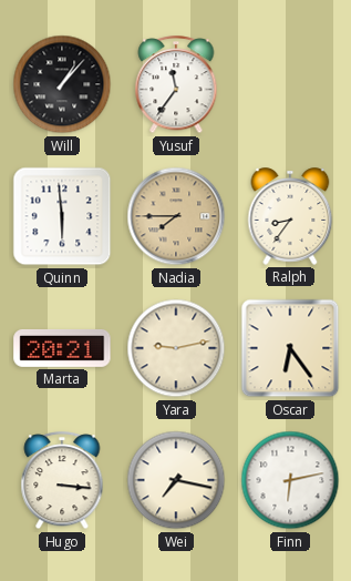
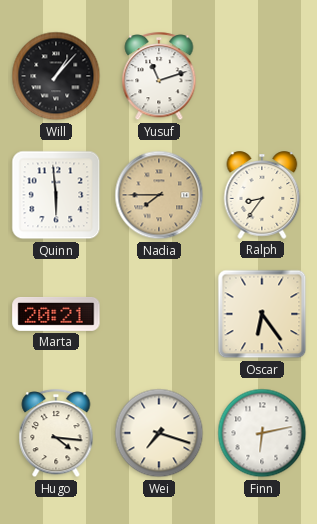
Yusuf: 11:36 -> 11:12 (159, 77)
Yara: 9:13 -> none (176, 348)
Hugo: 3:16 -> 4:16 (56, 434)
Wei: 7:17 -> 7:18 (159, 433)
